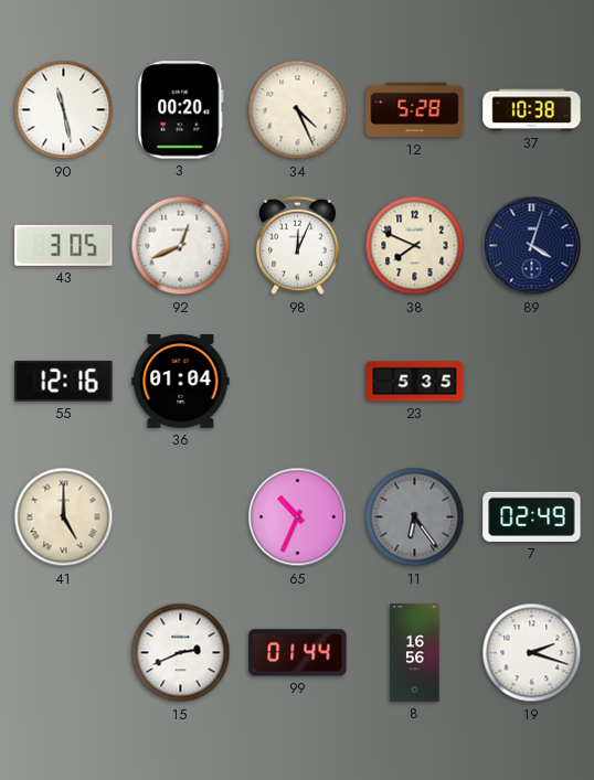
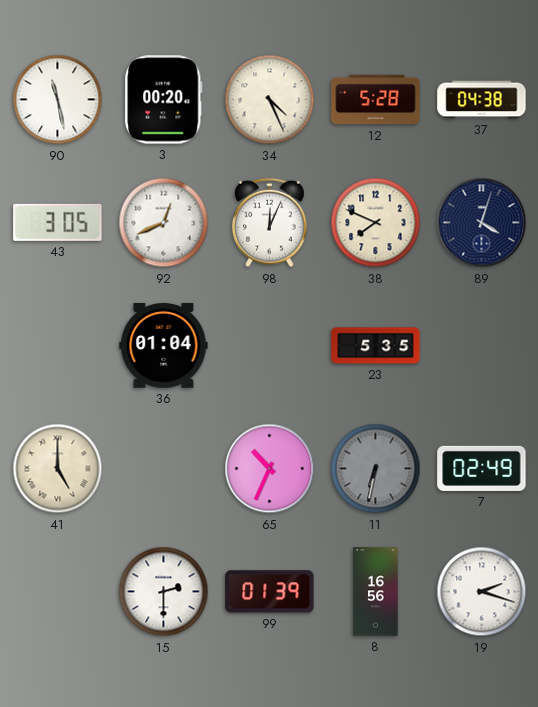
37: 10:38 -> 04:38 (482, 100)
55: 12:16 -> none (64, 381)
11: 6:24 -> 6:32 (376, 469)
15: 2:41 -> 2:30 (164, 592)
99: 01:44 -> 01:39 (270, 592)
